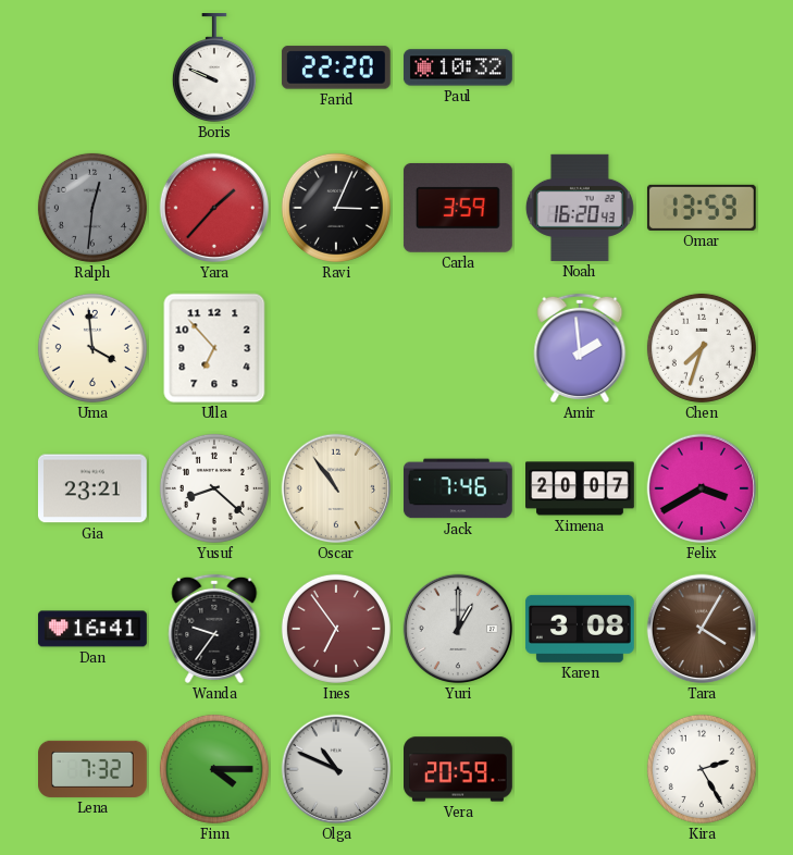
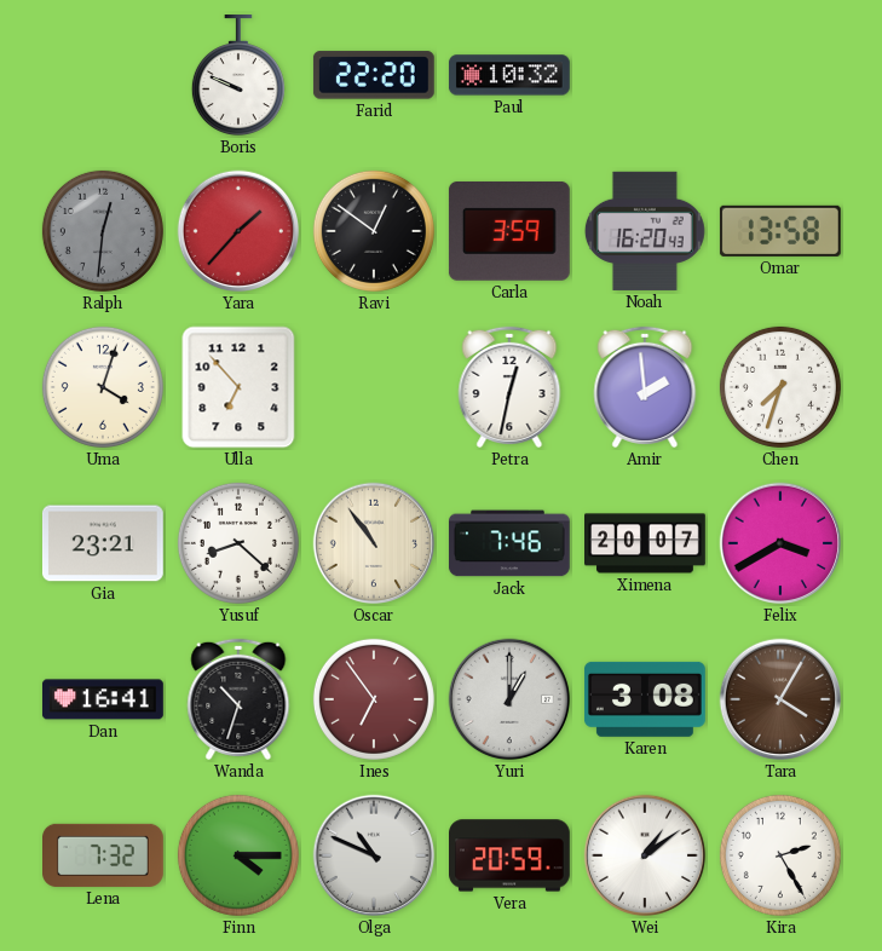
Ravi: 3:04 -> 12:51 (374, 231)
Omar: 13:59 -> 13:58 (780, 231)
Uma: 3:59 -> 4:03 (103, 387)
Petra: none -> 12:32 (509, 387)
Wanda: 9:36 -> 10:33 (238, 699)
Wei: none -> 1:09 (645, 855)
